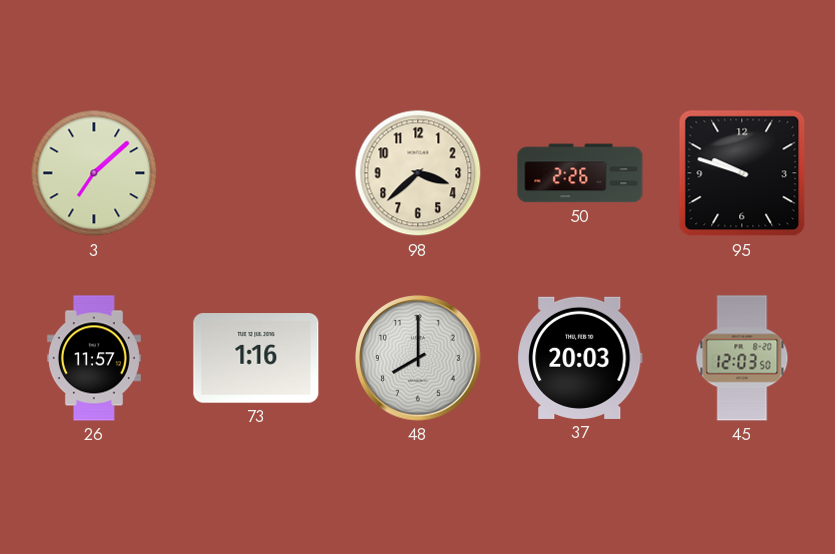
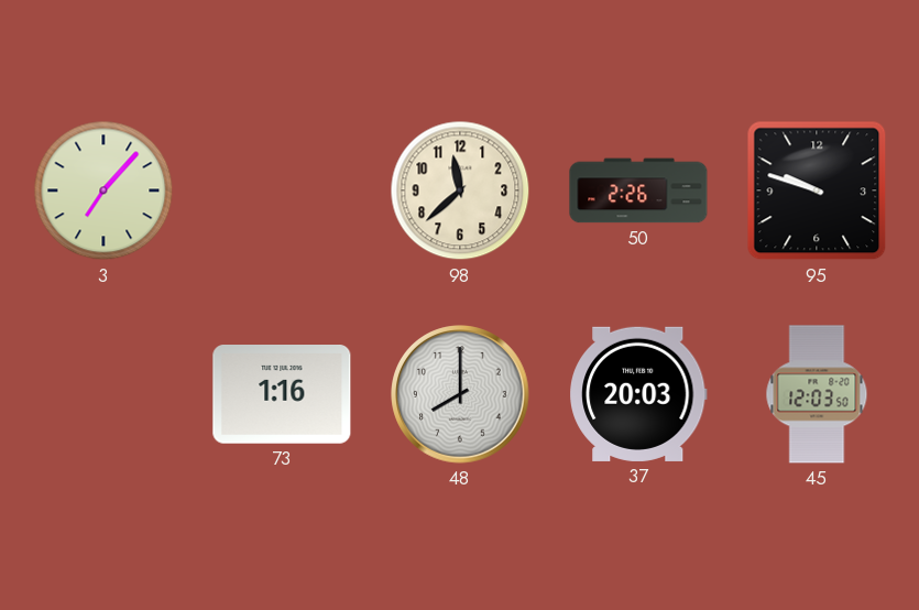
3: 7:08 -> 7:07 (103, 190)
98: 3:38 -> 11:38 (460, 190)
26: 11:57 -> none (94, 358)
